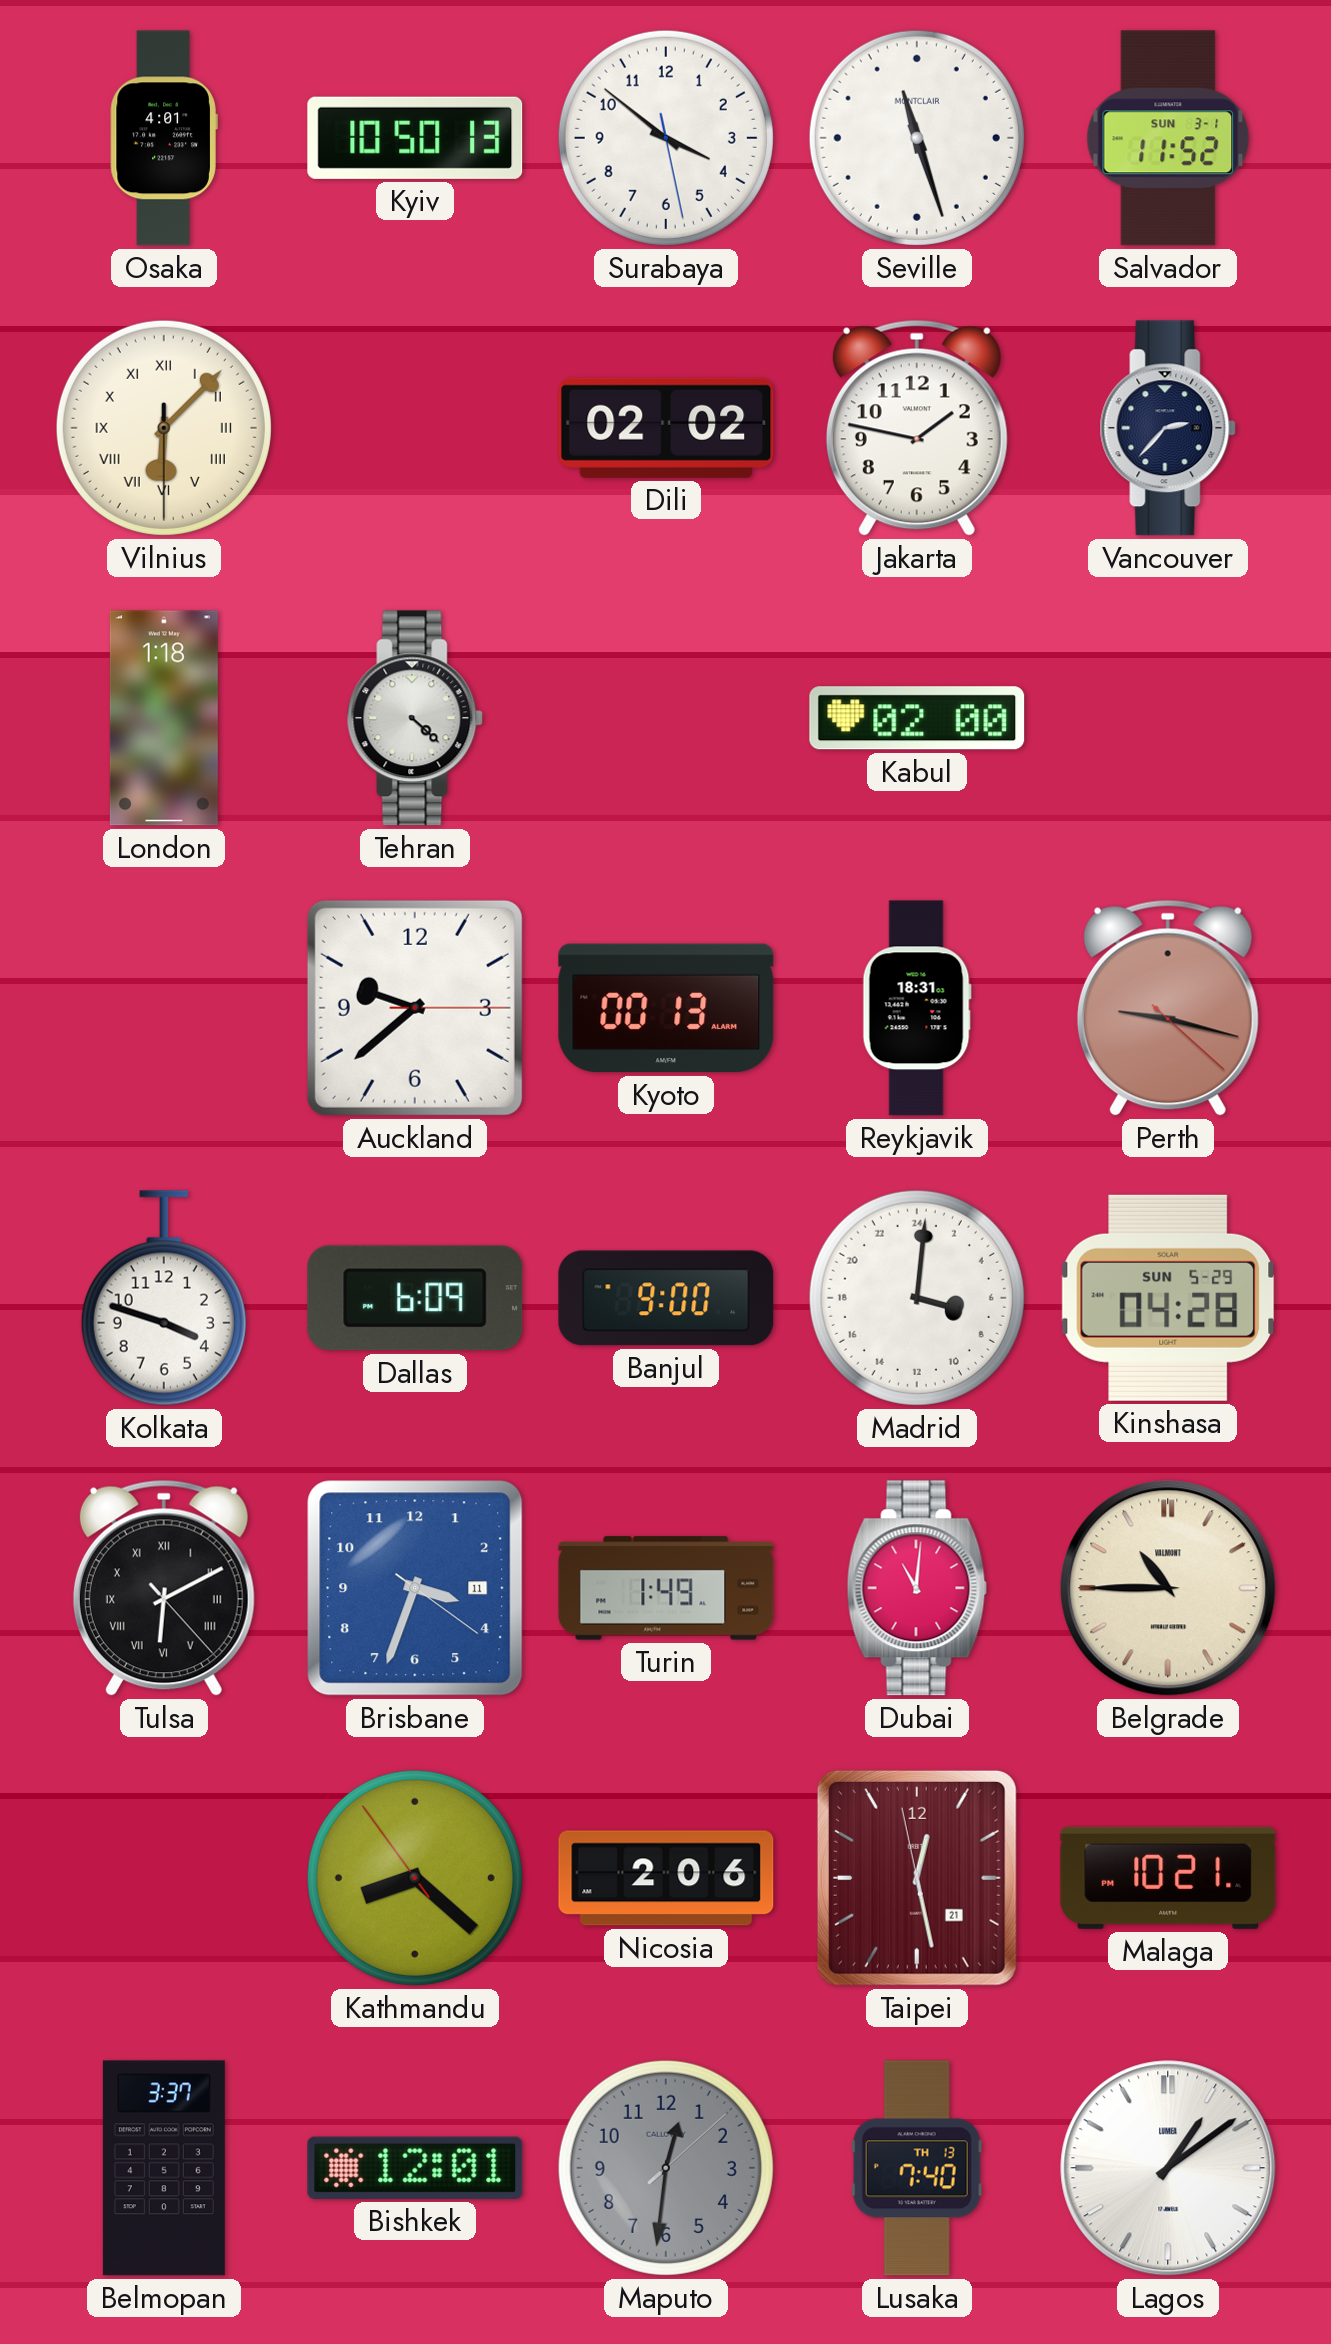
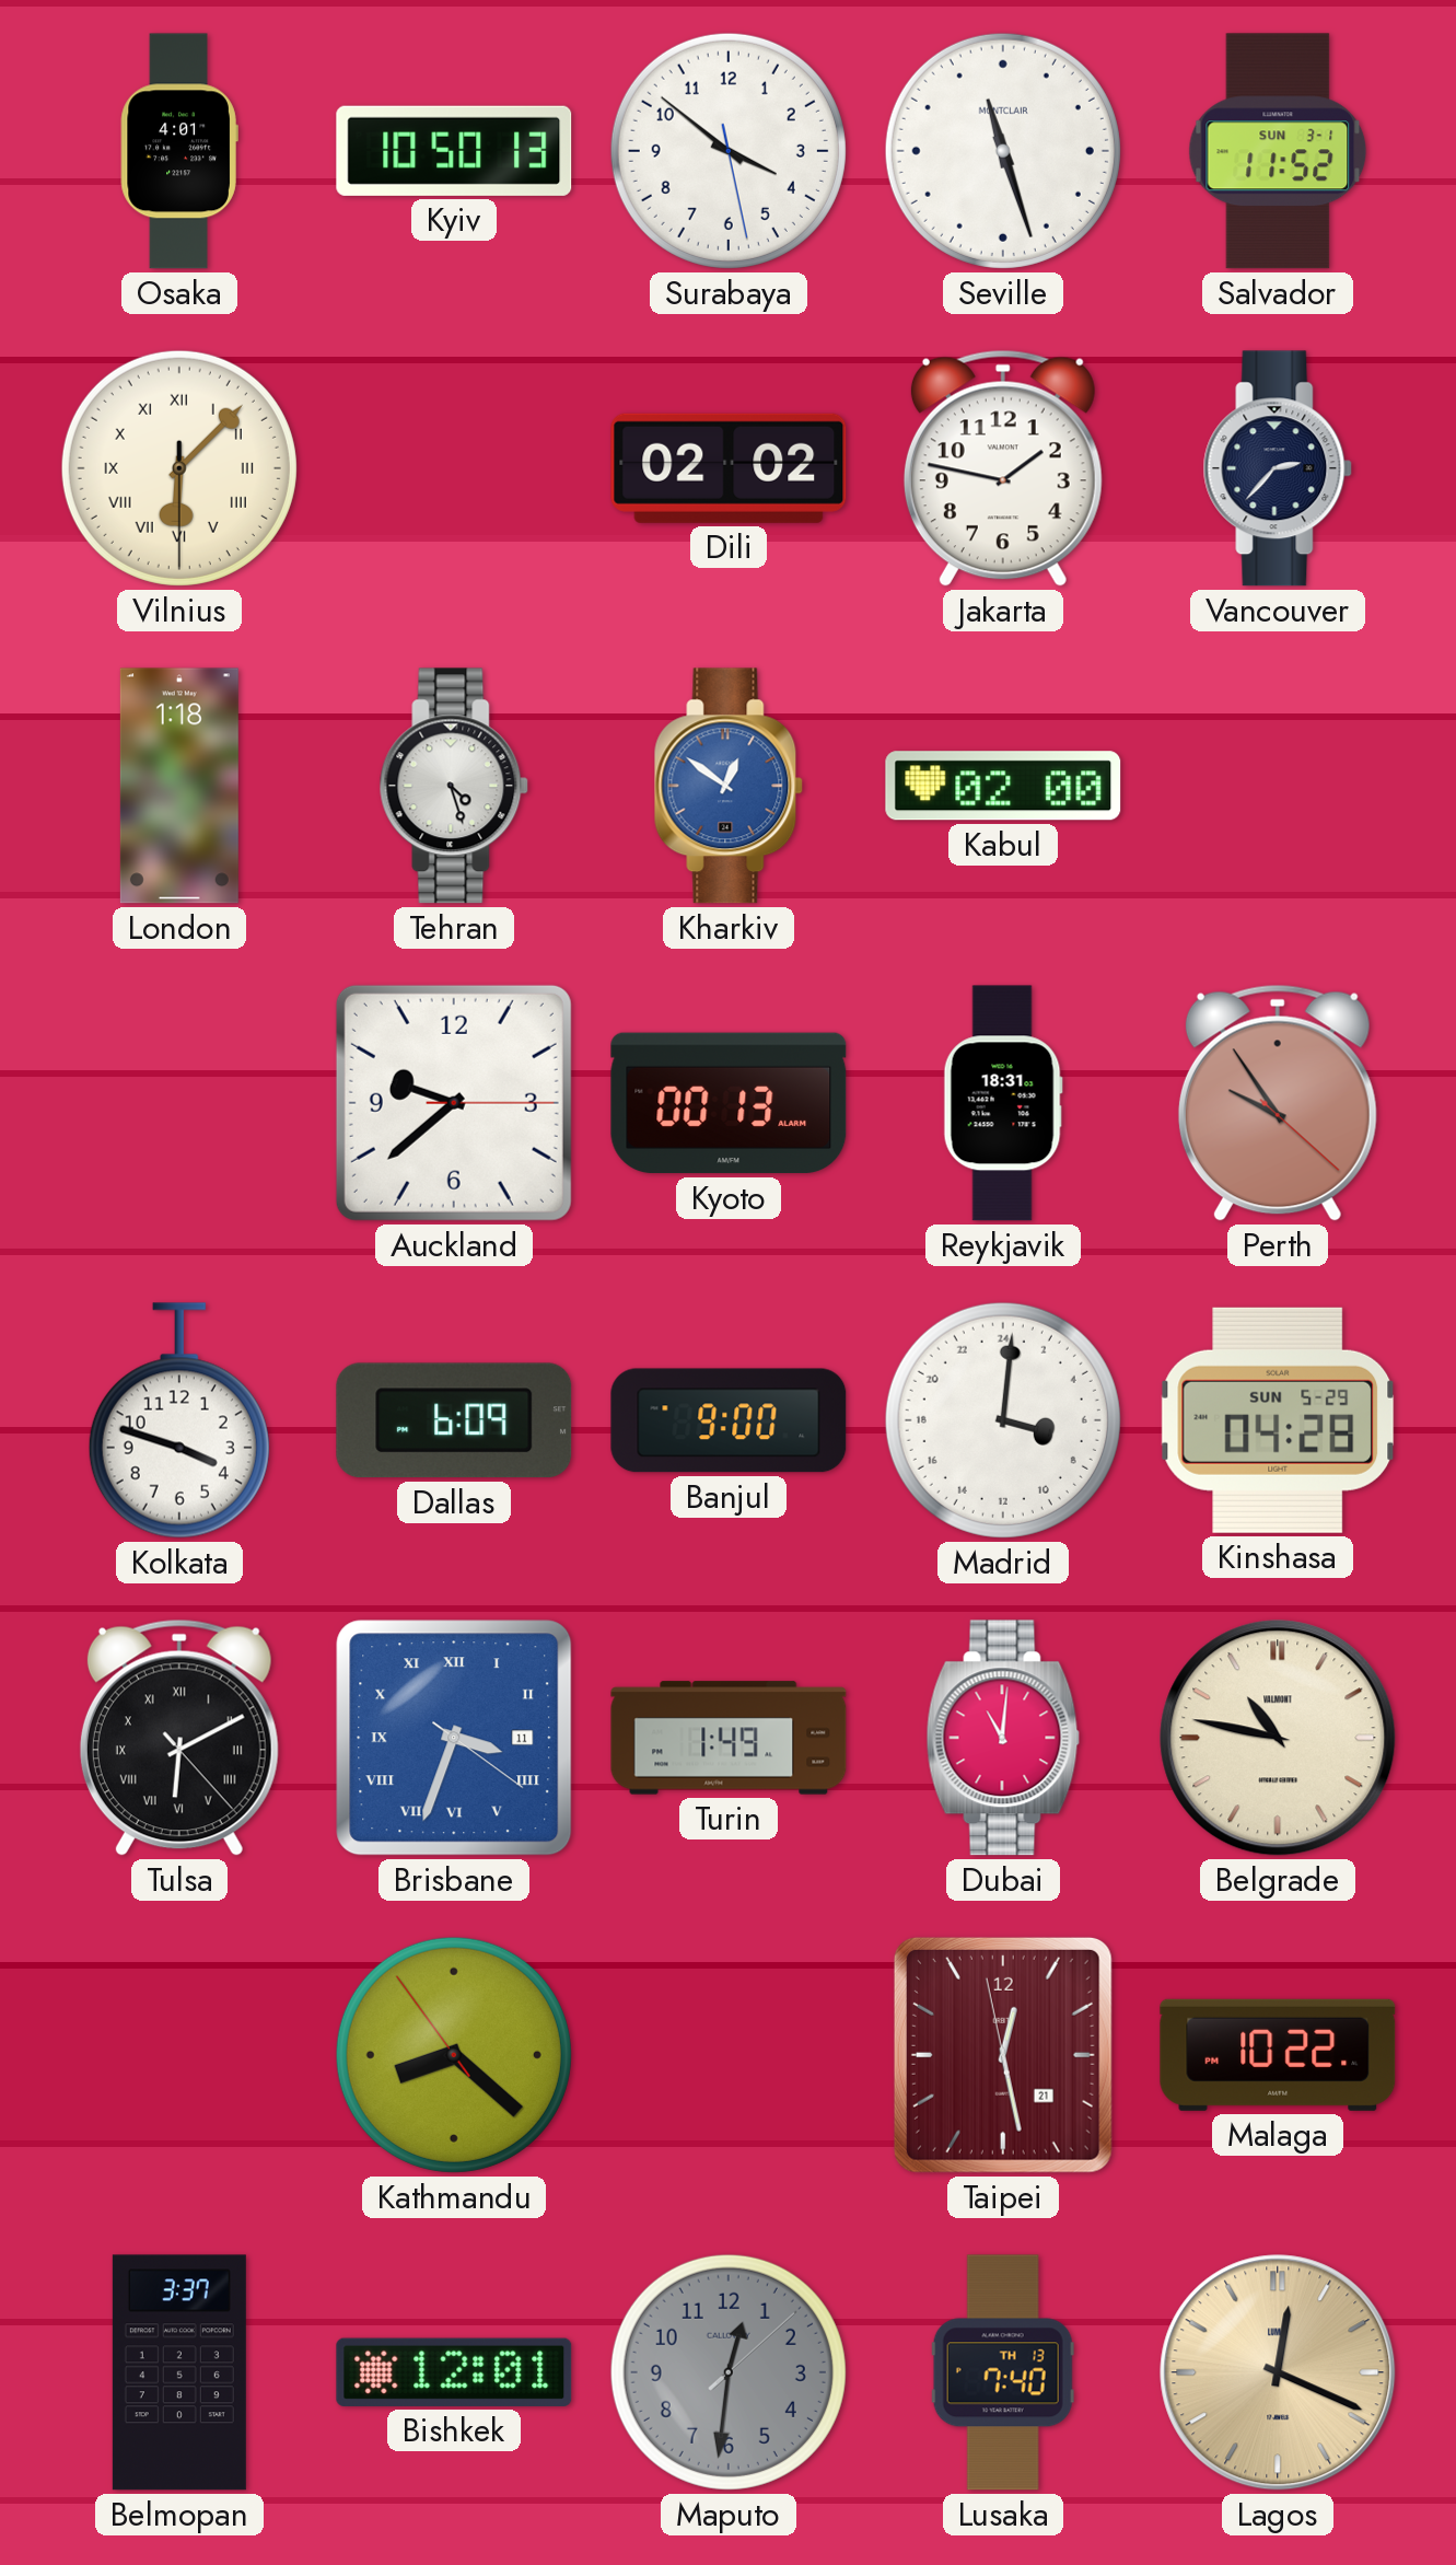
Tehran: 4:22 -> 4:27 (454, 786)
Kharkiv: none -> 12:51 (729, 786)
Perth: 9:17 -> 9:54 (1278, 1103)
Brisbane numerals: Arabic -> Roman (454, 1738)
Belgrade: 10:45 -> 10:47 (1278, 1738)
Nicosia: 2:06 -> none (666, 1878)
Malaga: 10:21 -> 10:22 (1278, 2055)
Lagos: 1:09 -> 12:19 (1278, 2372)
Lagos dial: white -> champagne (1278, 2372)
